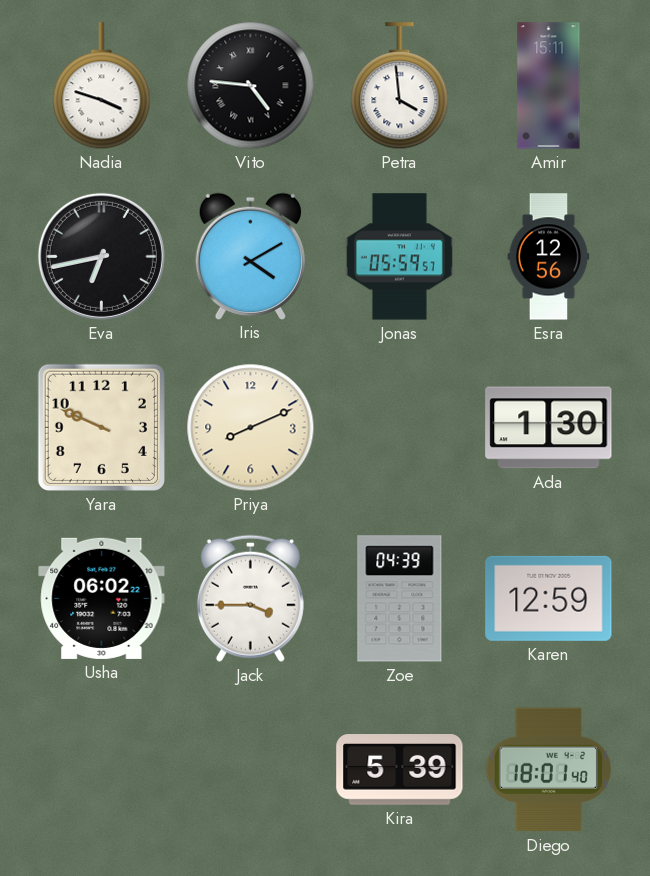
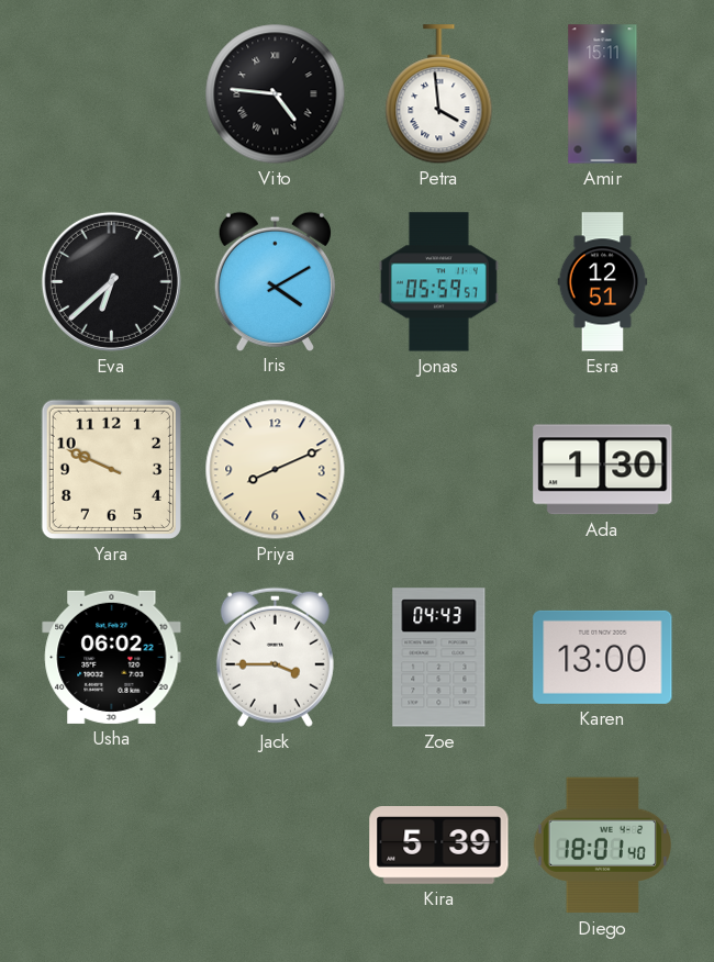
Nadia: 3:48 -> none (102, 86)
Eva: 6:43 -> 6:38 (111, 281)
Esra: 12:56 -> 12:51 (603, 282)
Zoe: 04:39 -> 04:43 (439, 658)
Karen: 12:59 -> 13:00 (603, 657)
